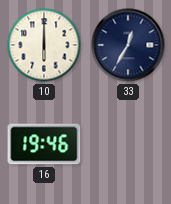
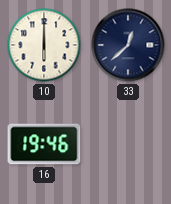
33: 12:35 -> 12:38 (128, 45)
